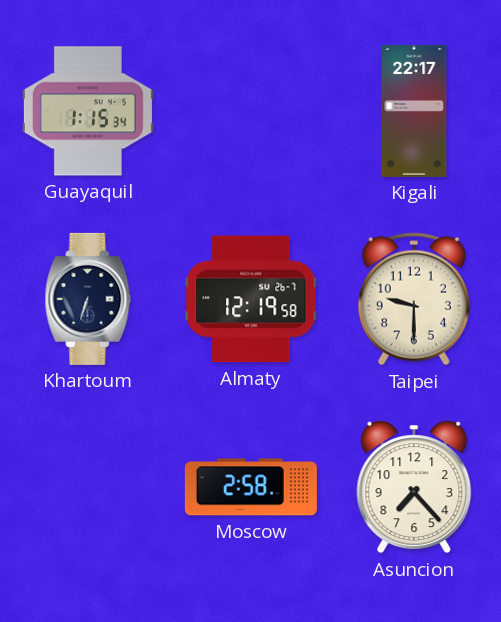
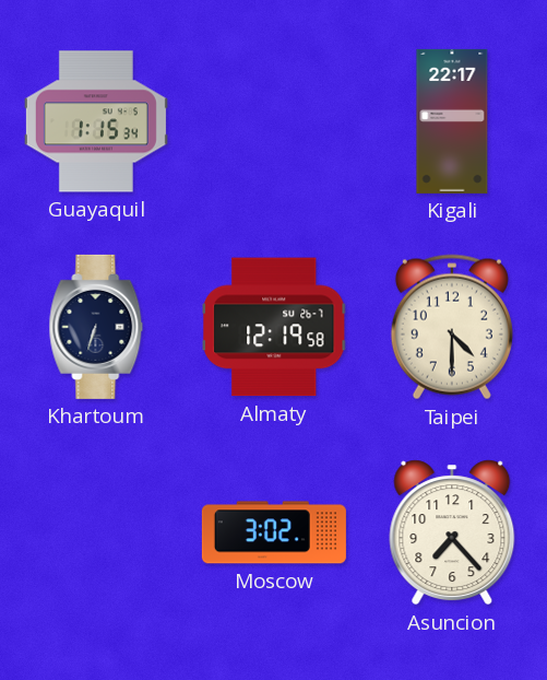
Taipei: 9:30 -> 4:30 (452, 327)
Moscow: 2:58 -> 3:02 (274, 532)
